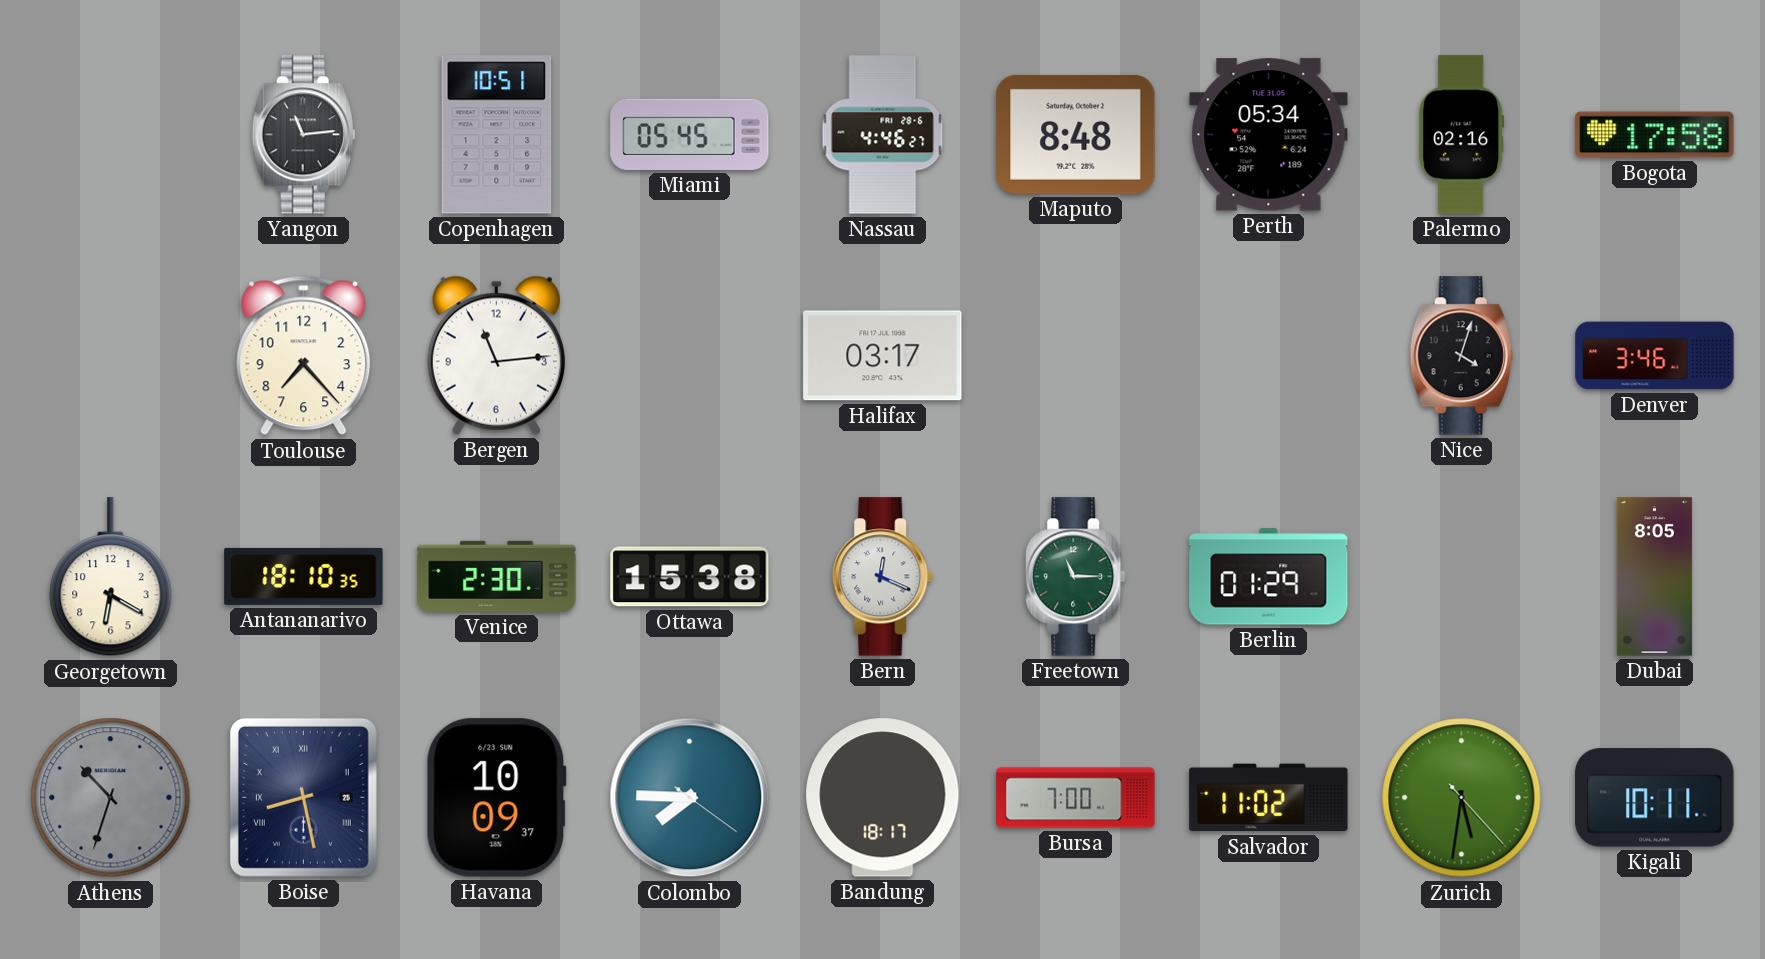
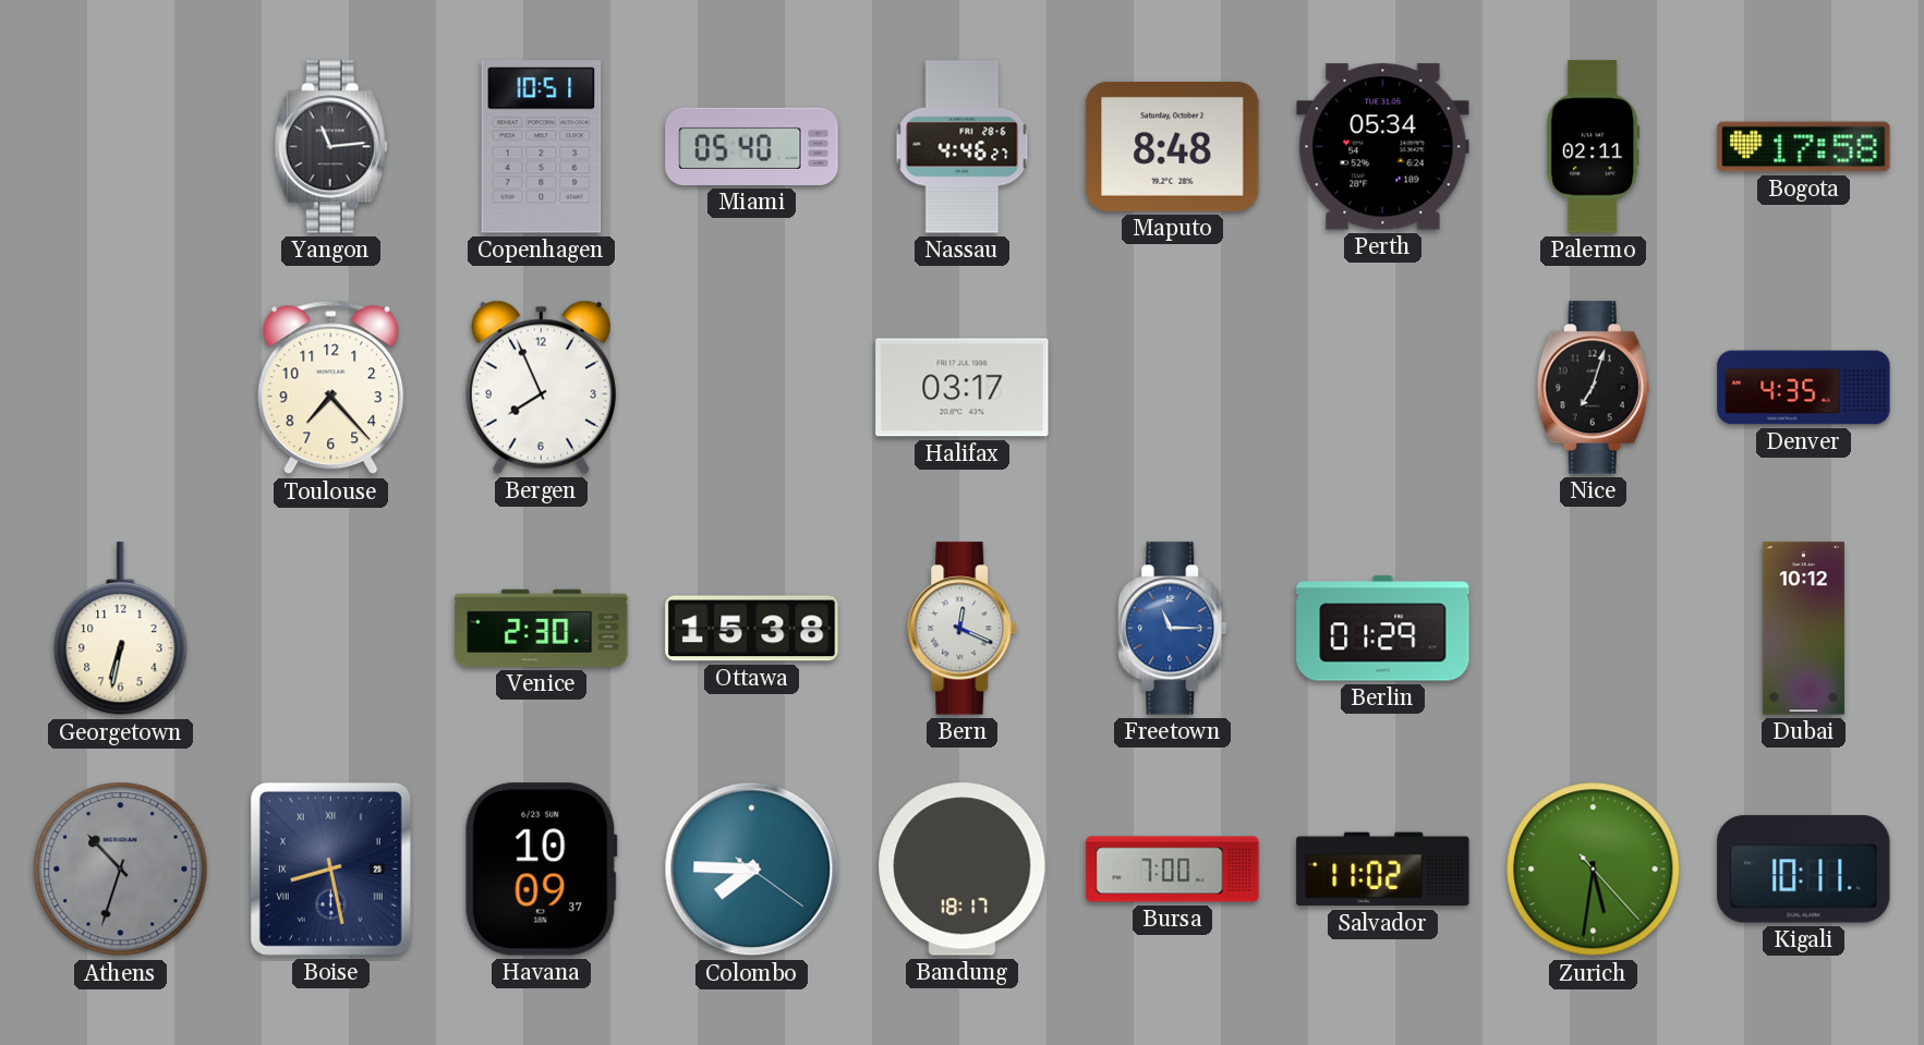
Miami: 05:45 -> 05:40 (752, 146)
Palermo: 02:16 -> 02:11 (1594, 147)
Bergen: 11:14 -> 7:56 (541, 387)
Nice: 4:03 -> 7:03 (1593, 388)
Denver: 3:46 -> 4:35 (1804, 388)
Georgetown: 6:20 -> 6:32 (121, 629)
Antananarivo: 18:10 -> none (304, 576)
Freetown dial: green -> blue (1173, 629)
Dubai: 8:05 -> 10:12 (1803, 629)
